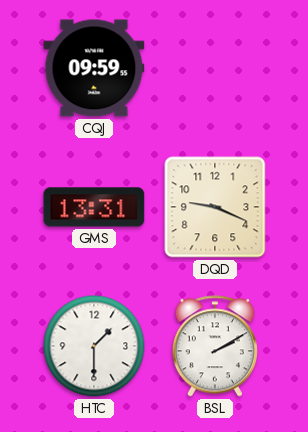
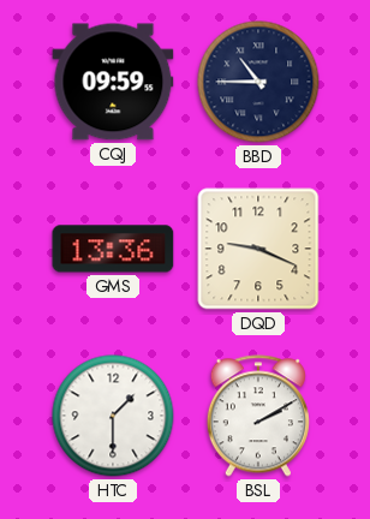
BBD: none -> 10:45 (258, 82)
GMS: 13:31 -> 13:36 (113, 249)
